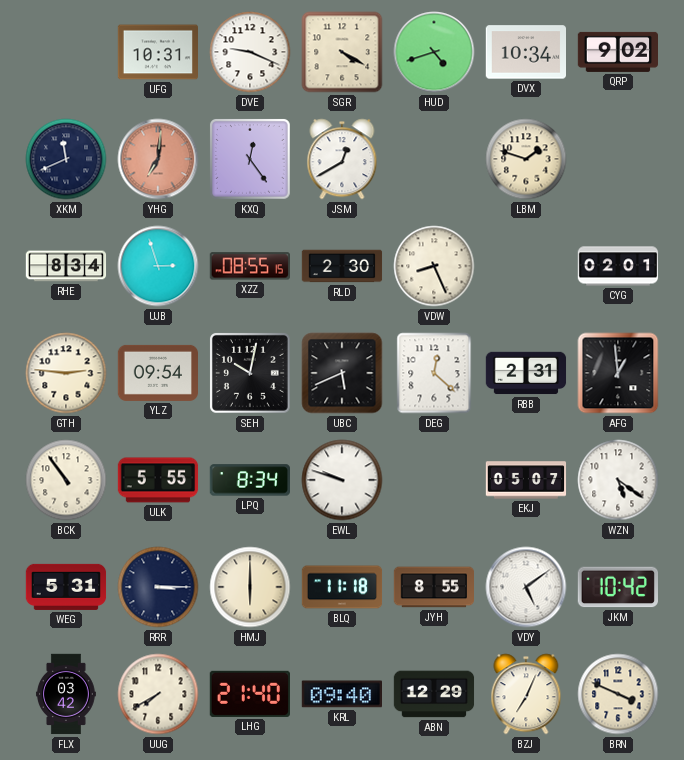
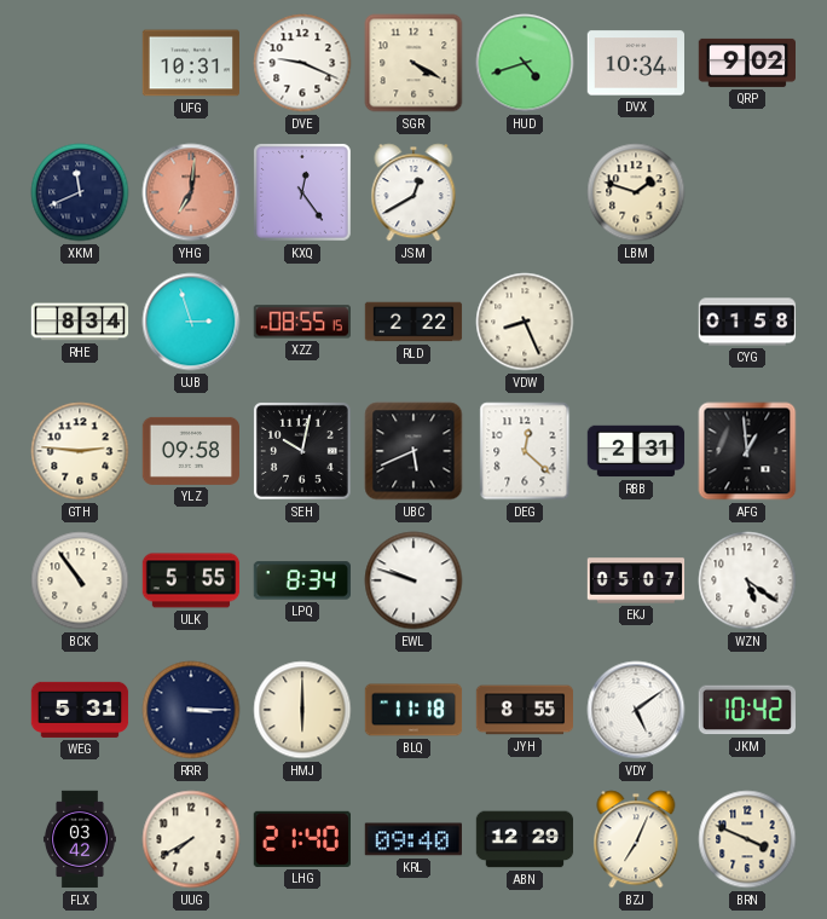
RLD: 2:30 -> 2:22 (413, 322)
CYG: 02:01 -> 01:58 (747, 322)
YLZ: 09:54 -> 09:58 (190, 451)
